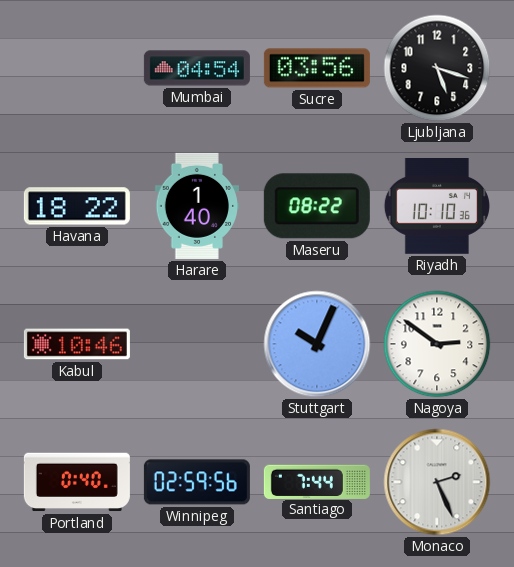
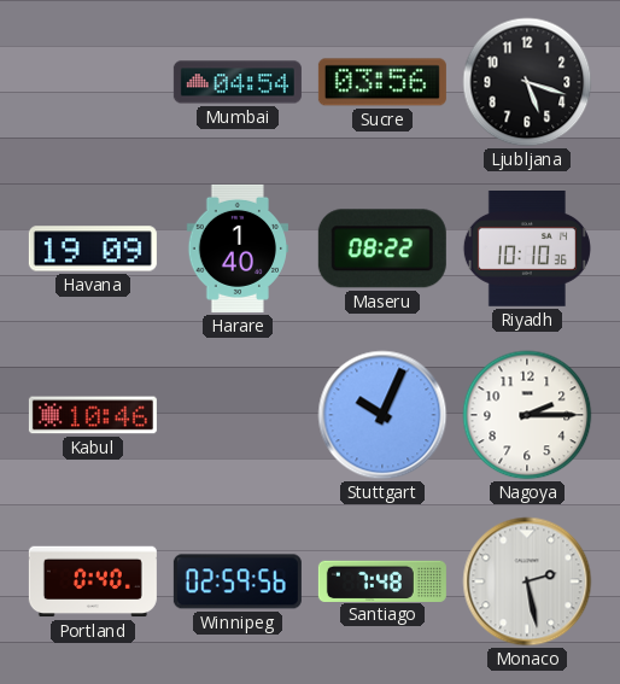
Havana: 18:22 -> 19:09 (93, 249)
Nagoya: 2:51 -> 2:15 (527, 415)
Santiago: 7:44 -> 7:48 (382, 580)
Monaco: 2:26 -> 2:28 (527, 581)
